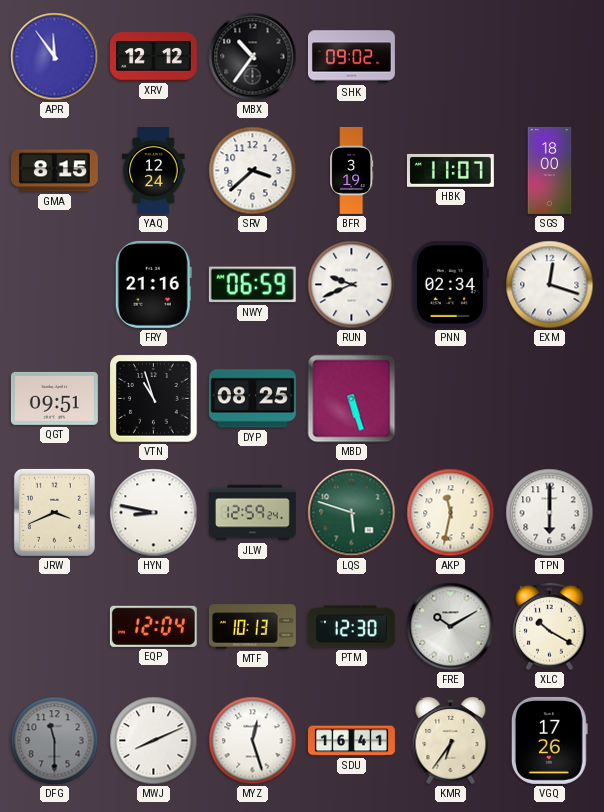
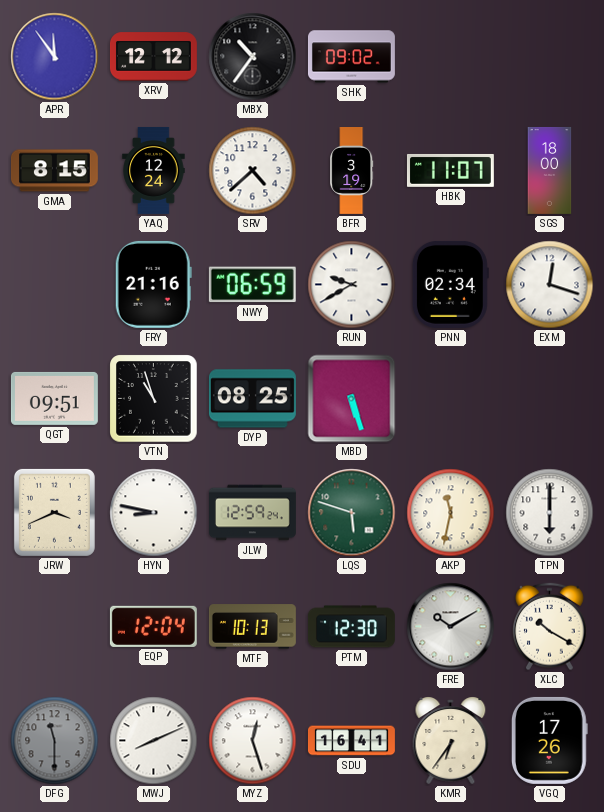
SRV: 3:38 -> 4:38 (253, 171)
RUN: 9:41 -> 9:40 (352, 285)
